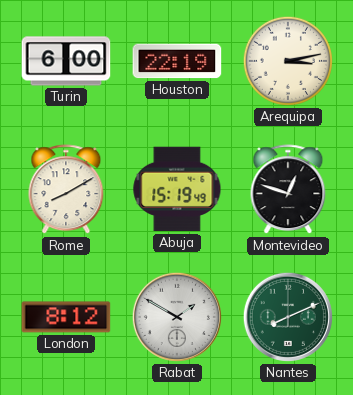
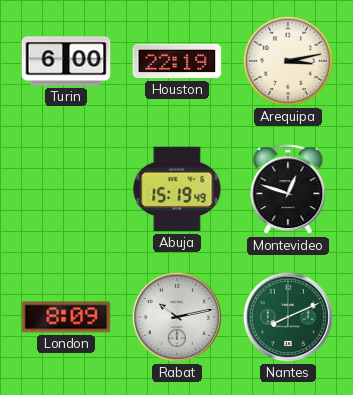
Rome: 8:10 -> none (66, 190)
London: 8:12 -> 8:09 (66, 317)
Rabat: 1:50 -> 10:13 (177, 317)
